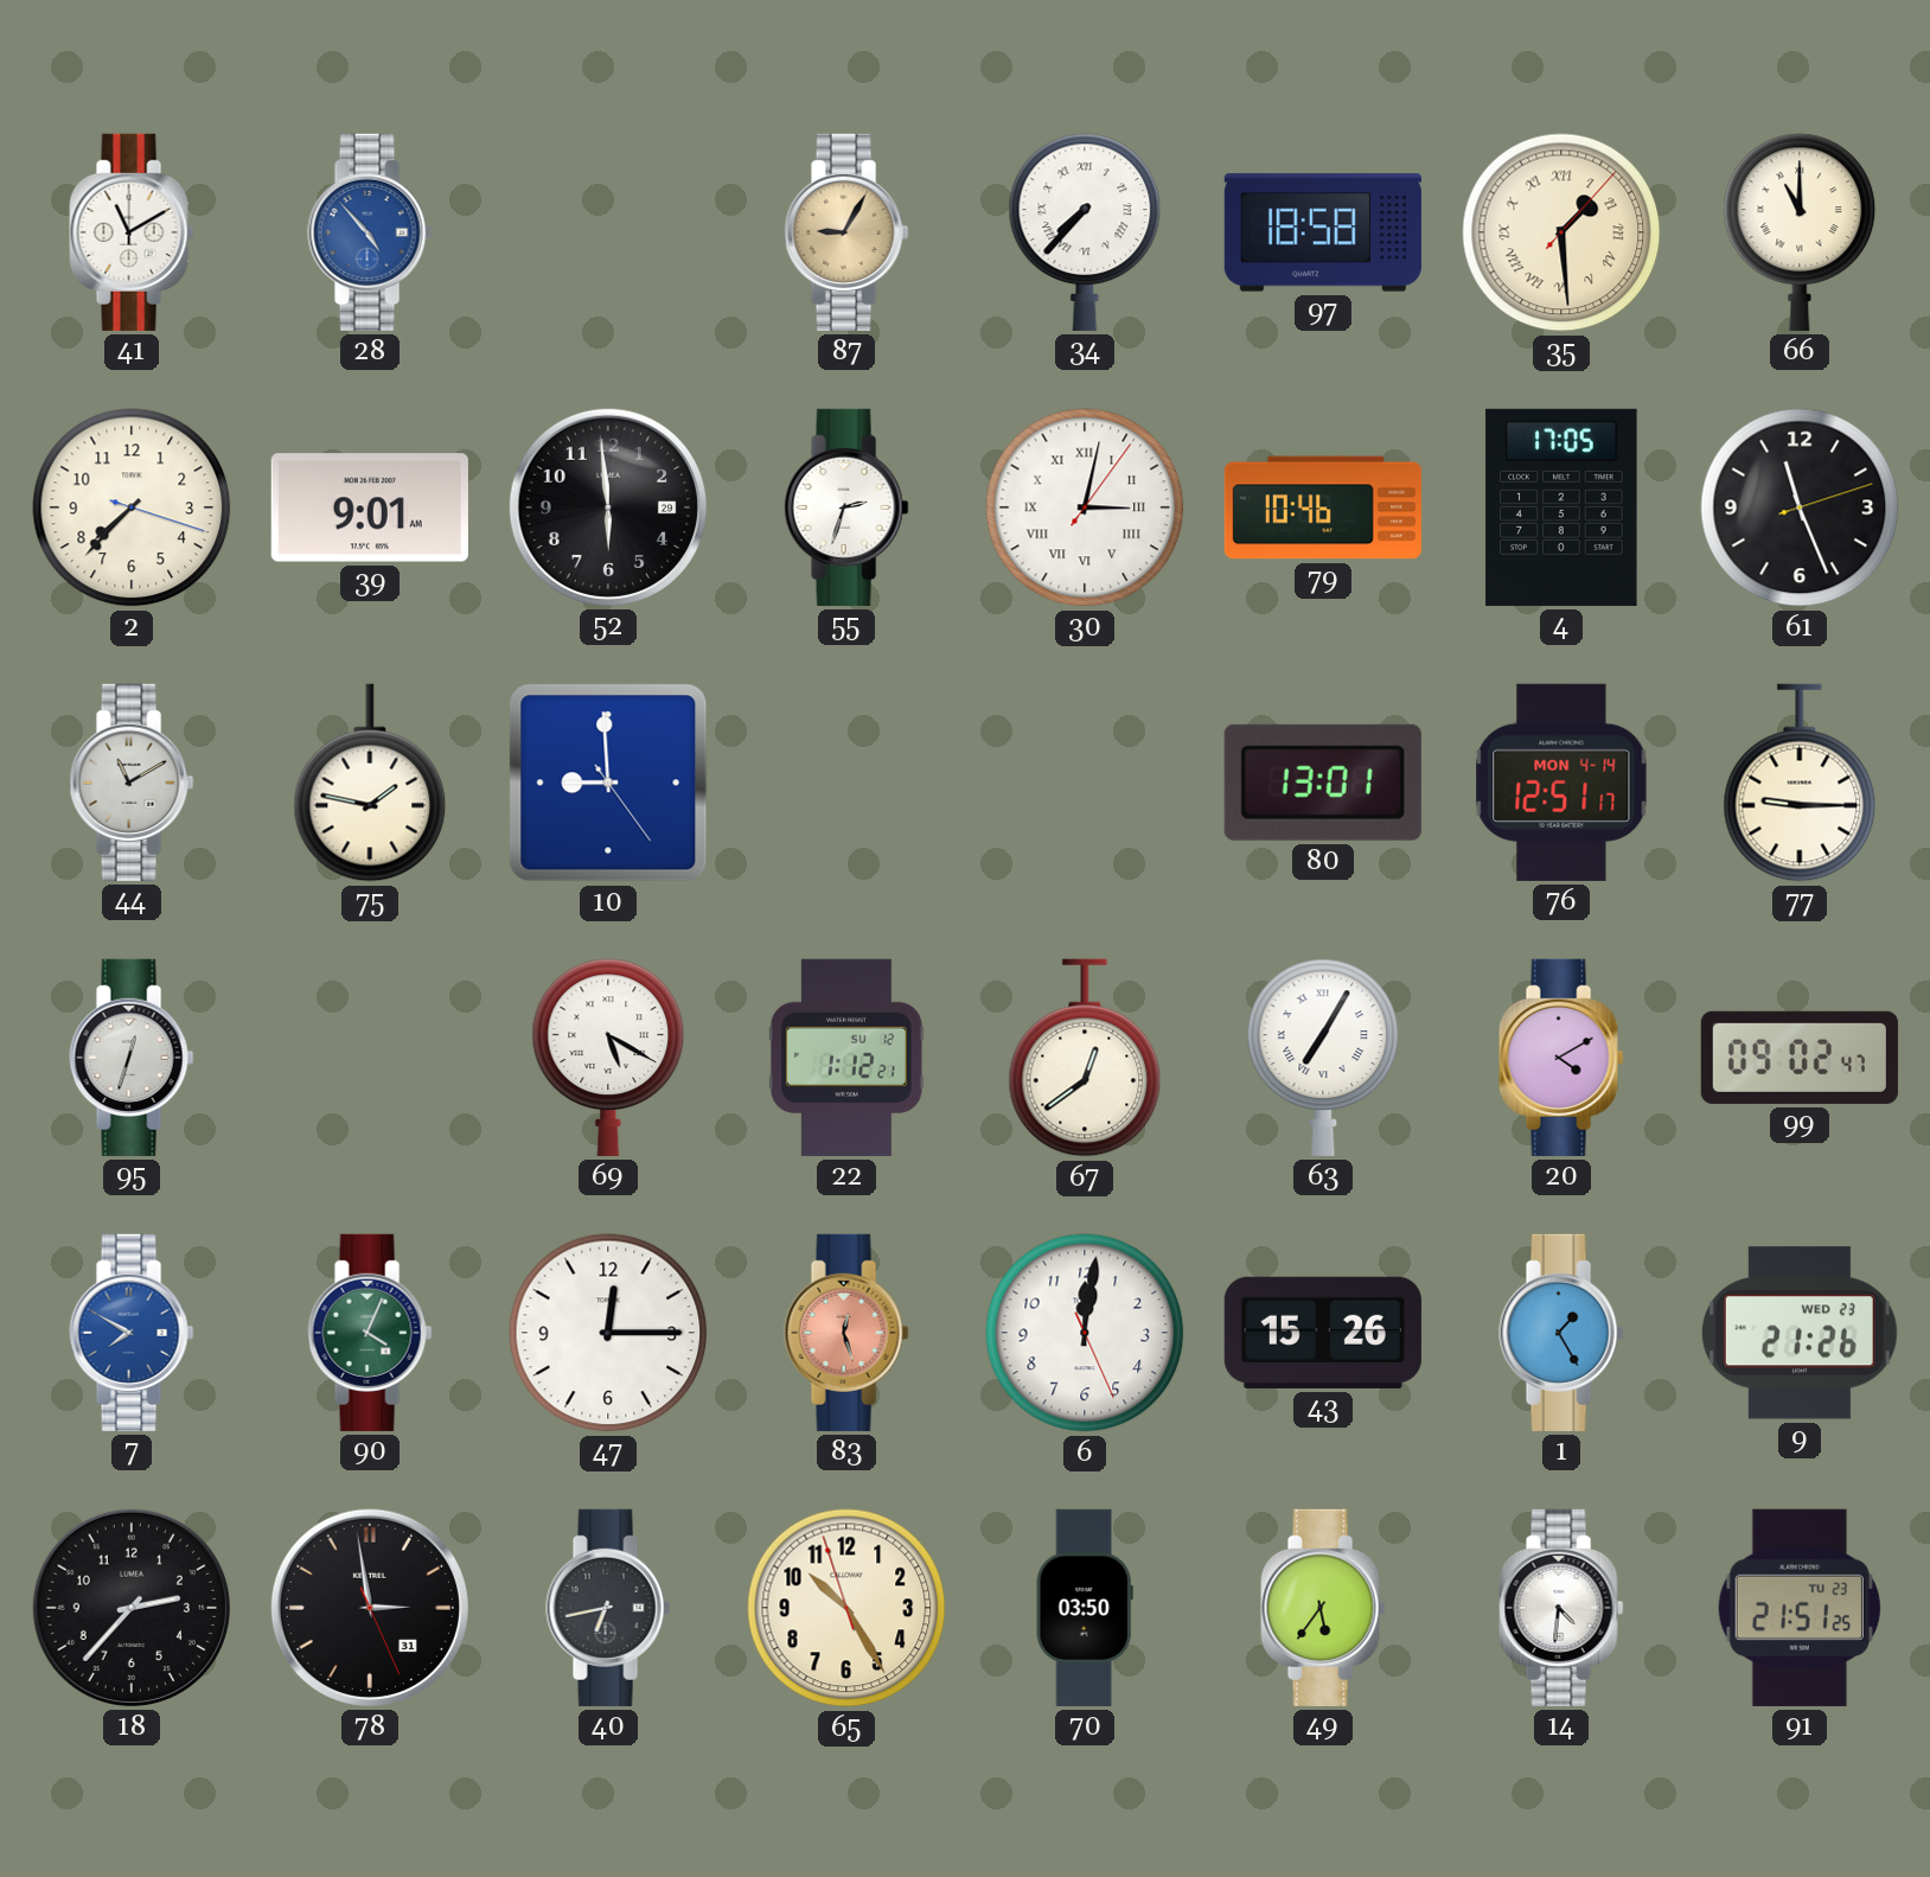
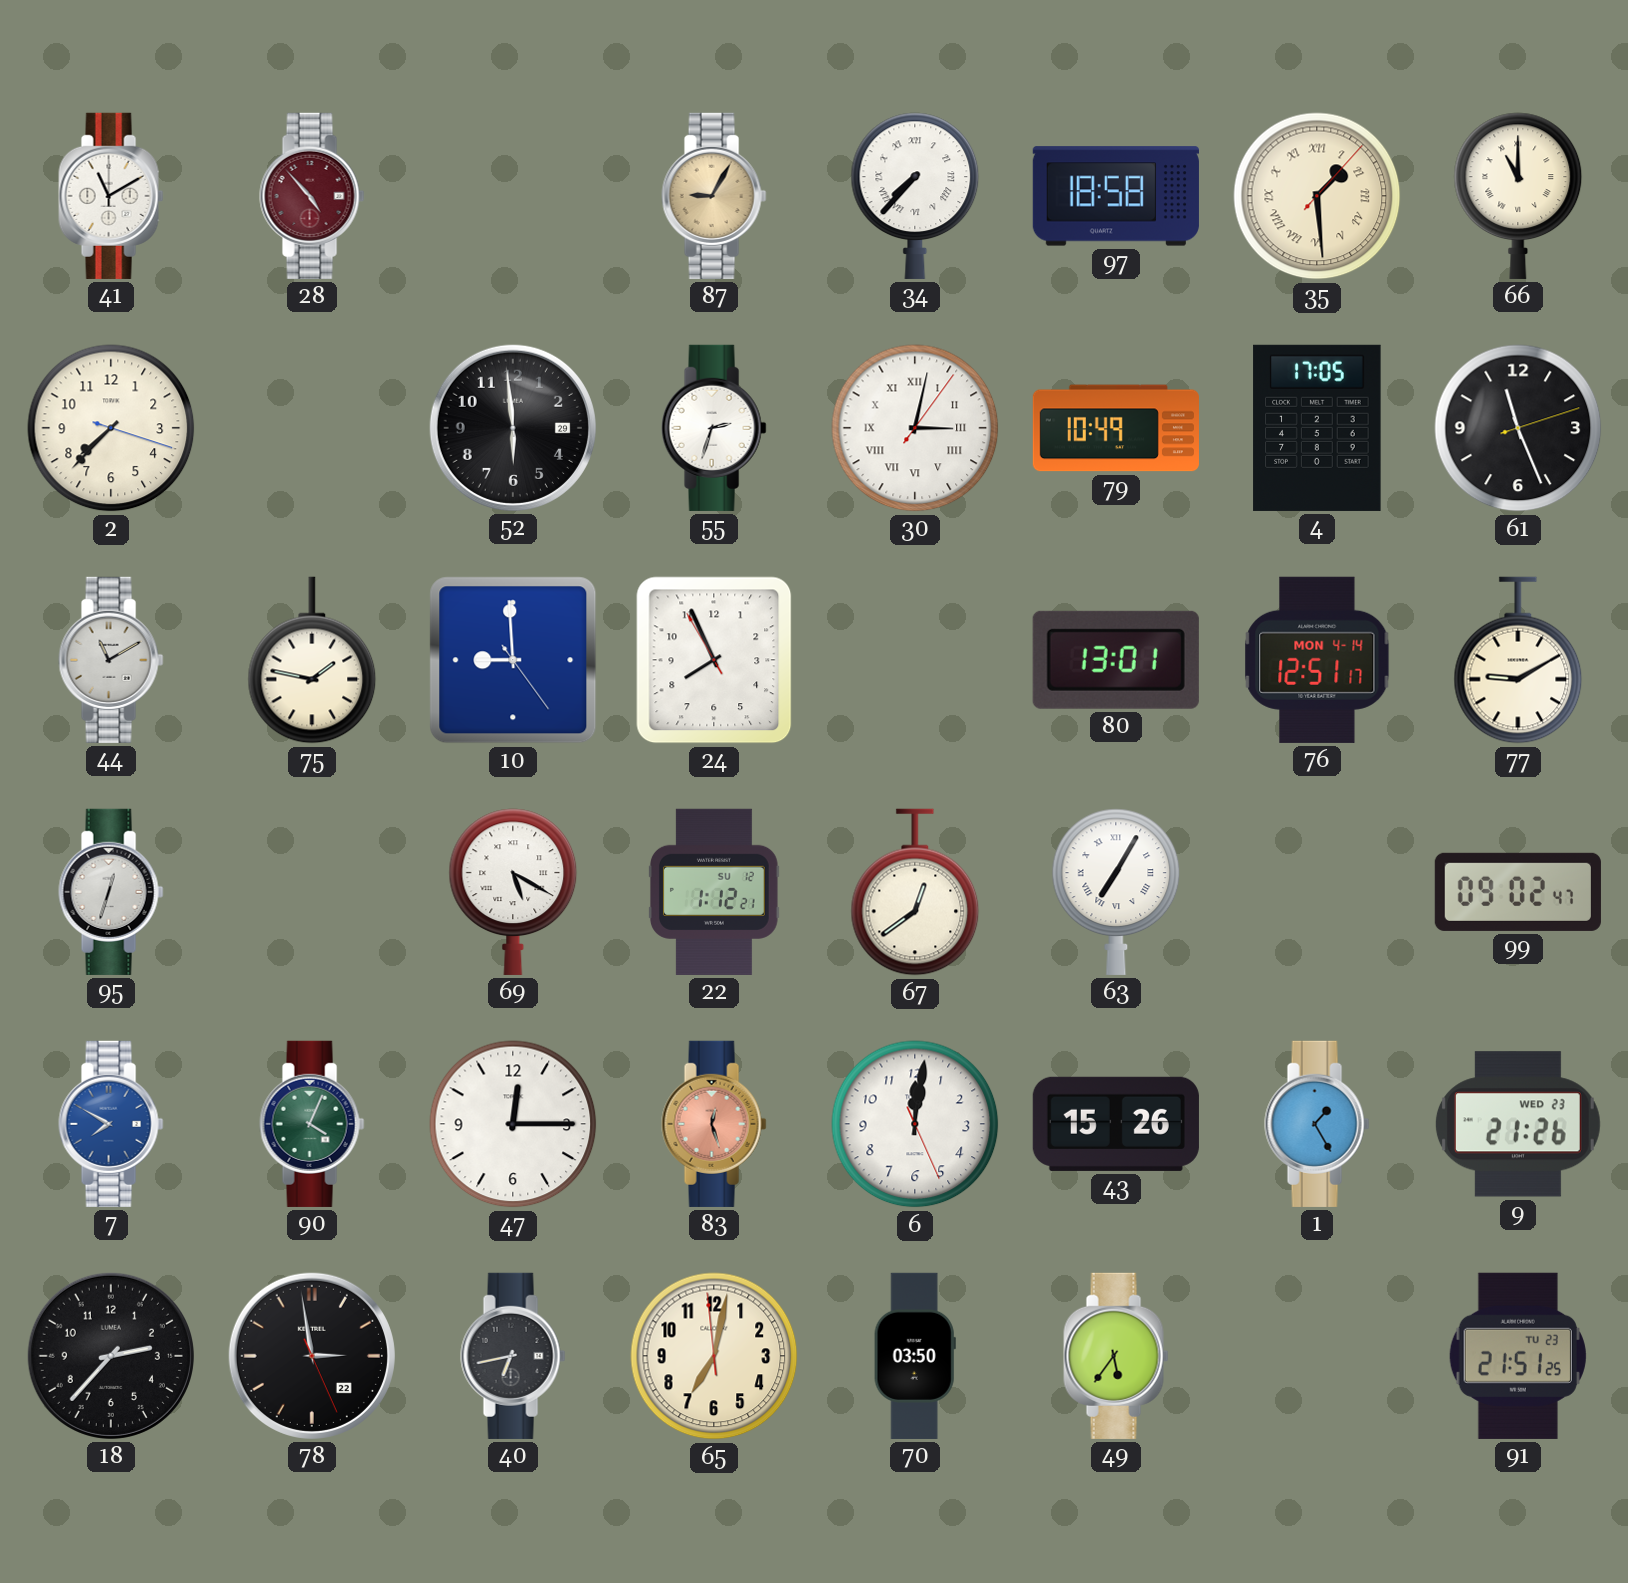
28 dial: blue -> burgundy (312, 196)
39: 9:01 -> none (370, 507)
79: 10:46 -> 10:49 (1116, 428)
24: none -> 7:55 (714, 660)
77: 9:15 -> 9:10 (1518, 660)
20: 4:10 -> none (1561, 1058)
78 date: 31 -> 22 (312, 1356)
65: 10:24 -> 7:01 (714, 1356)
14: 4:31 -> none (1561, 1608)
